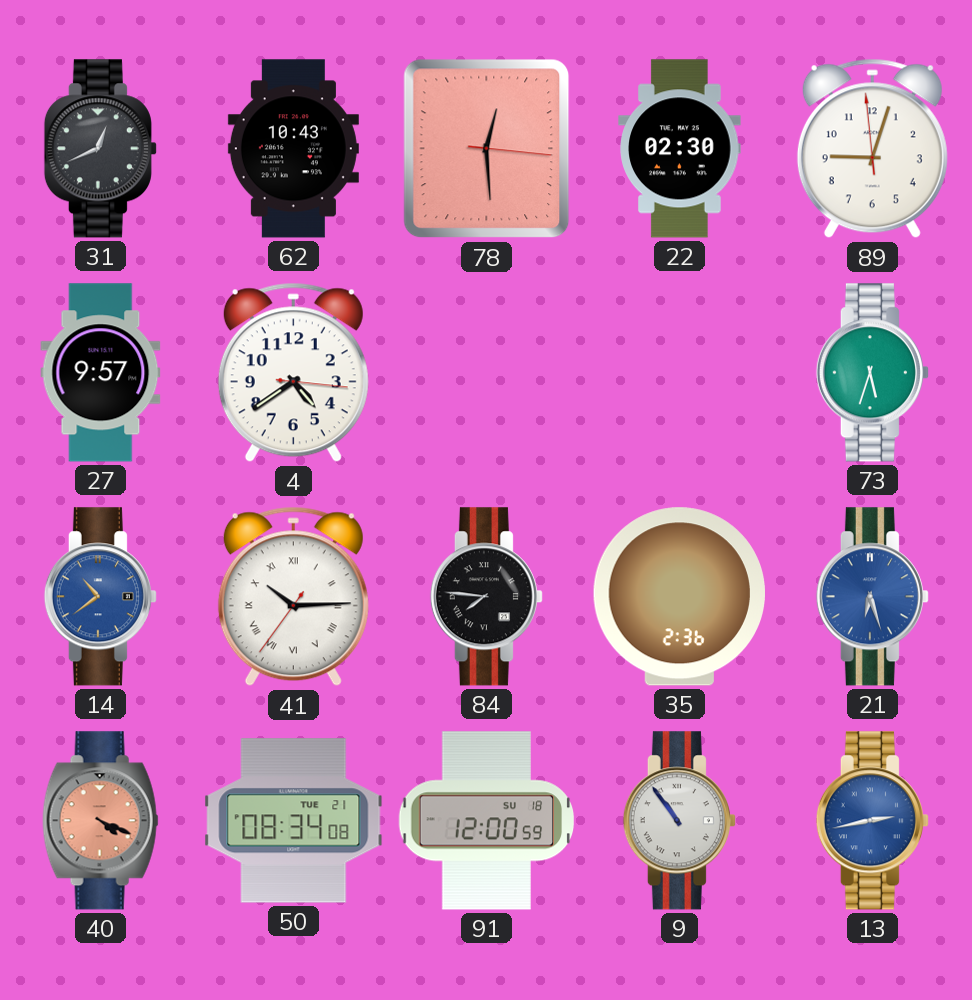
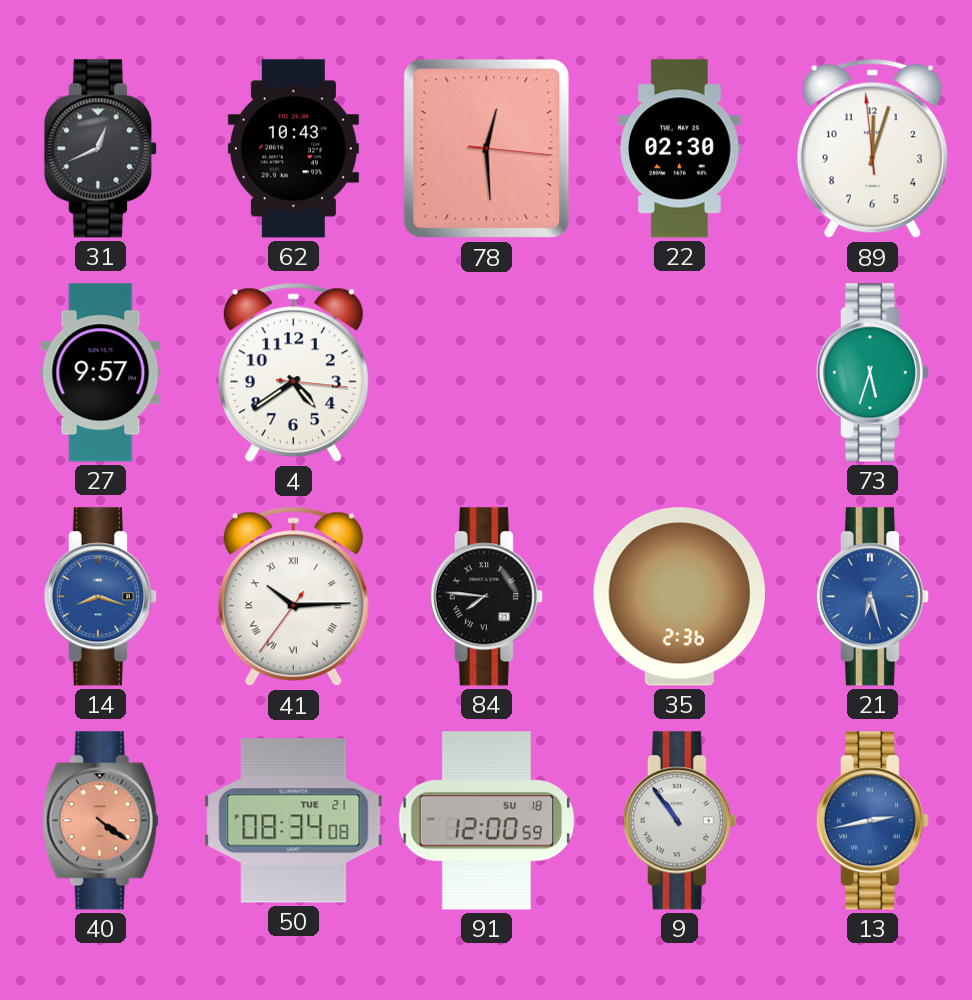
89: 9:02 -> 12:02 (872, 149)
14: 10:39 -> 8:18 (100, 597)
40: 4:19 -> 4:21 (100, 821)
